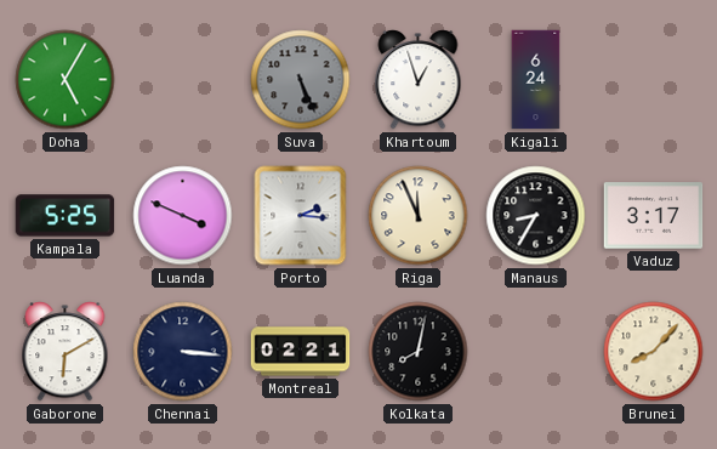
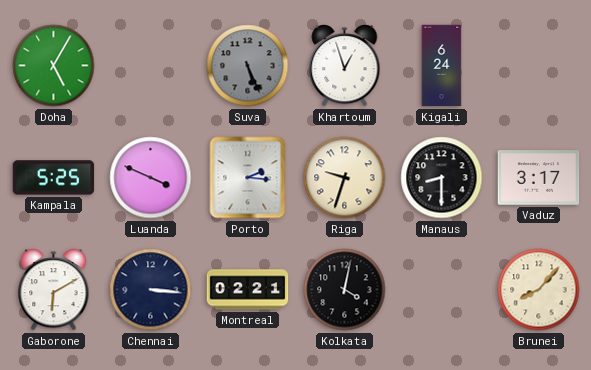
Riga: 11:56 -> 9:33 (345, 178)
Manaus: 8:35 -> 8:30 (442, 178)
Kolkata: 8:02 -> 4:02 (345, 290)
